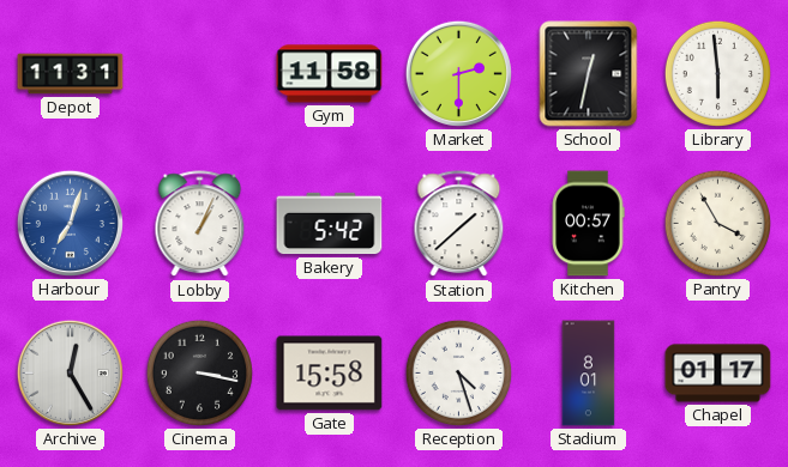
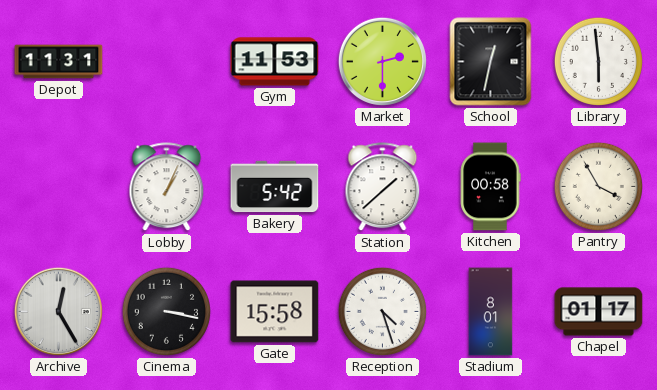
Gym: 11:58 -> 11:53 (275, 62)
Harbour: 7:03 -> none (70, 223)
Kitchen: 00:57 -> 00:58 (490, 187)
